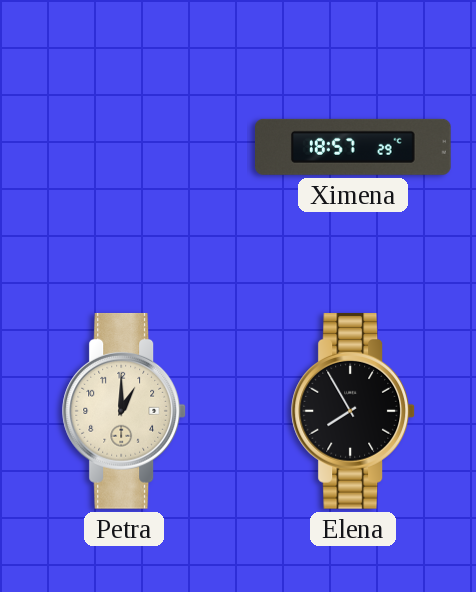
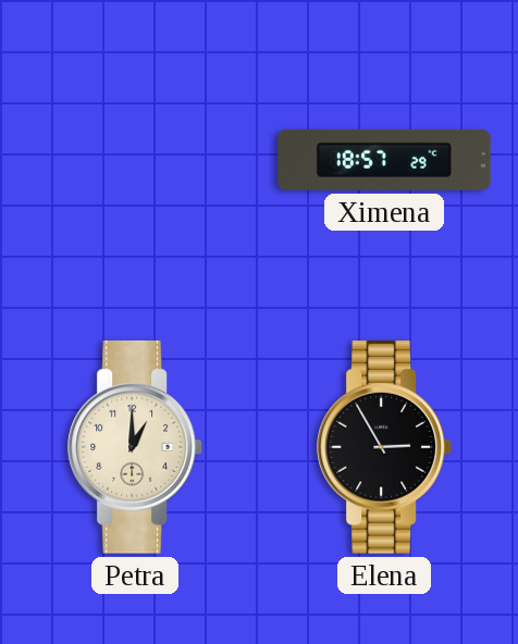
Elena: 7:55 -> 2:55 (385, 447)
